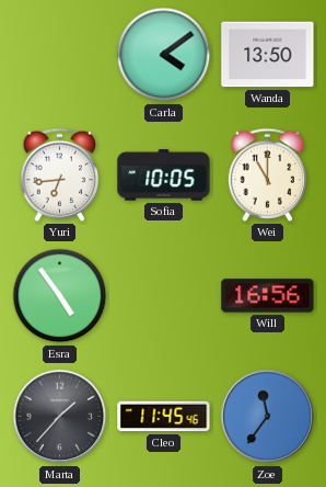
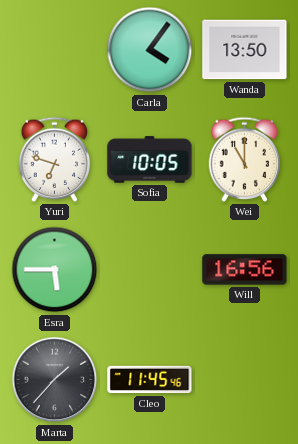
Carla: 4:09 -> 4:06 (150, 50)
Yuri: 6:44 -> 6:48 (55, 159)
Esra: 4:54 -> 5:45 (55, 270)
Zoe: 11:36 -> none (268, 417)
